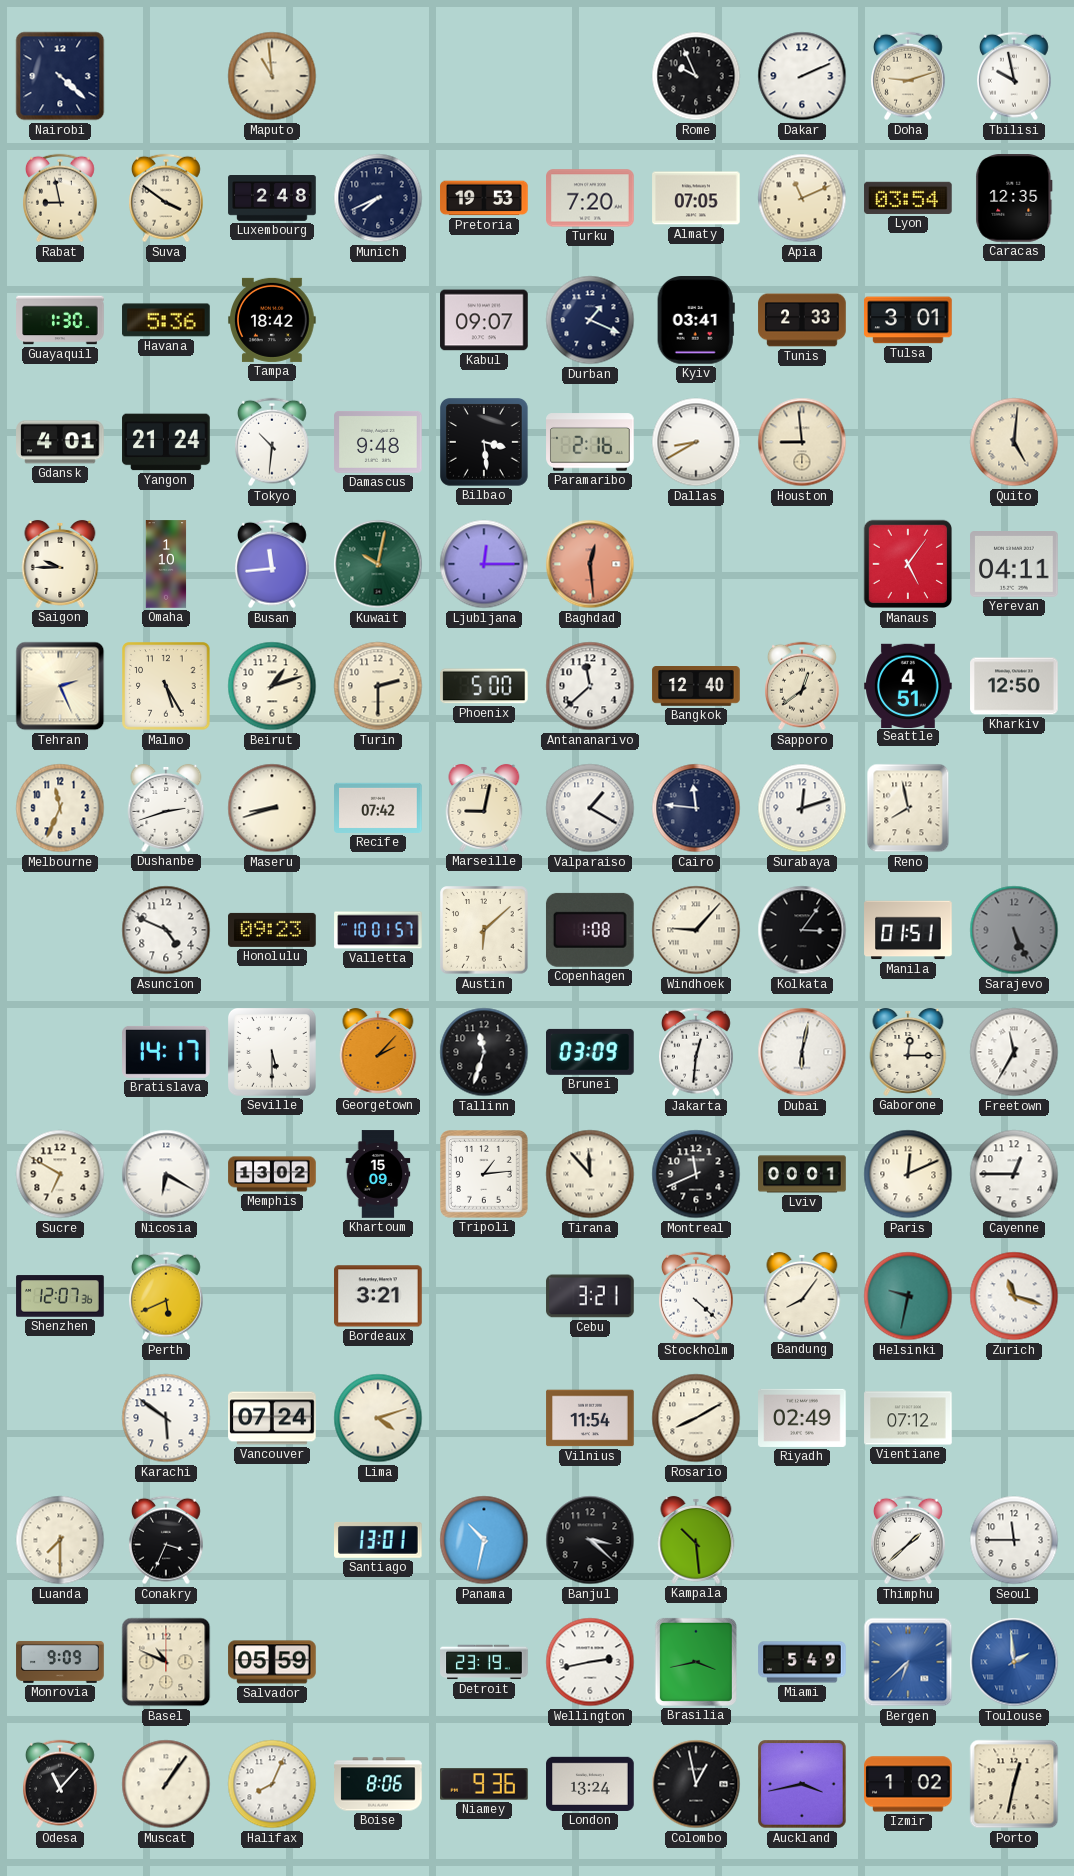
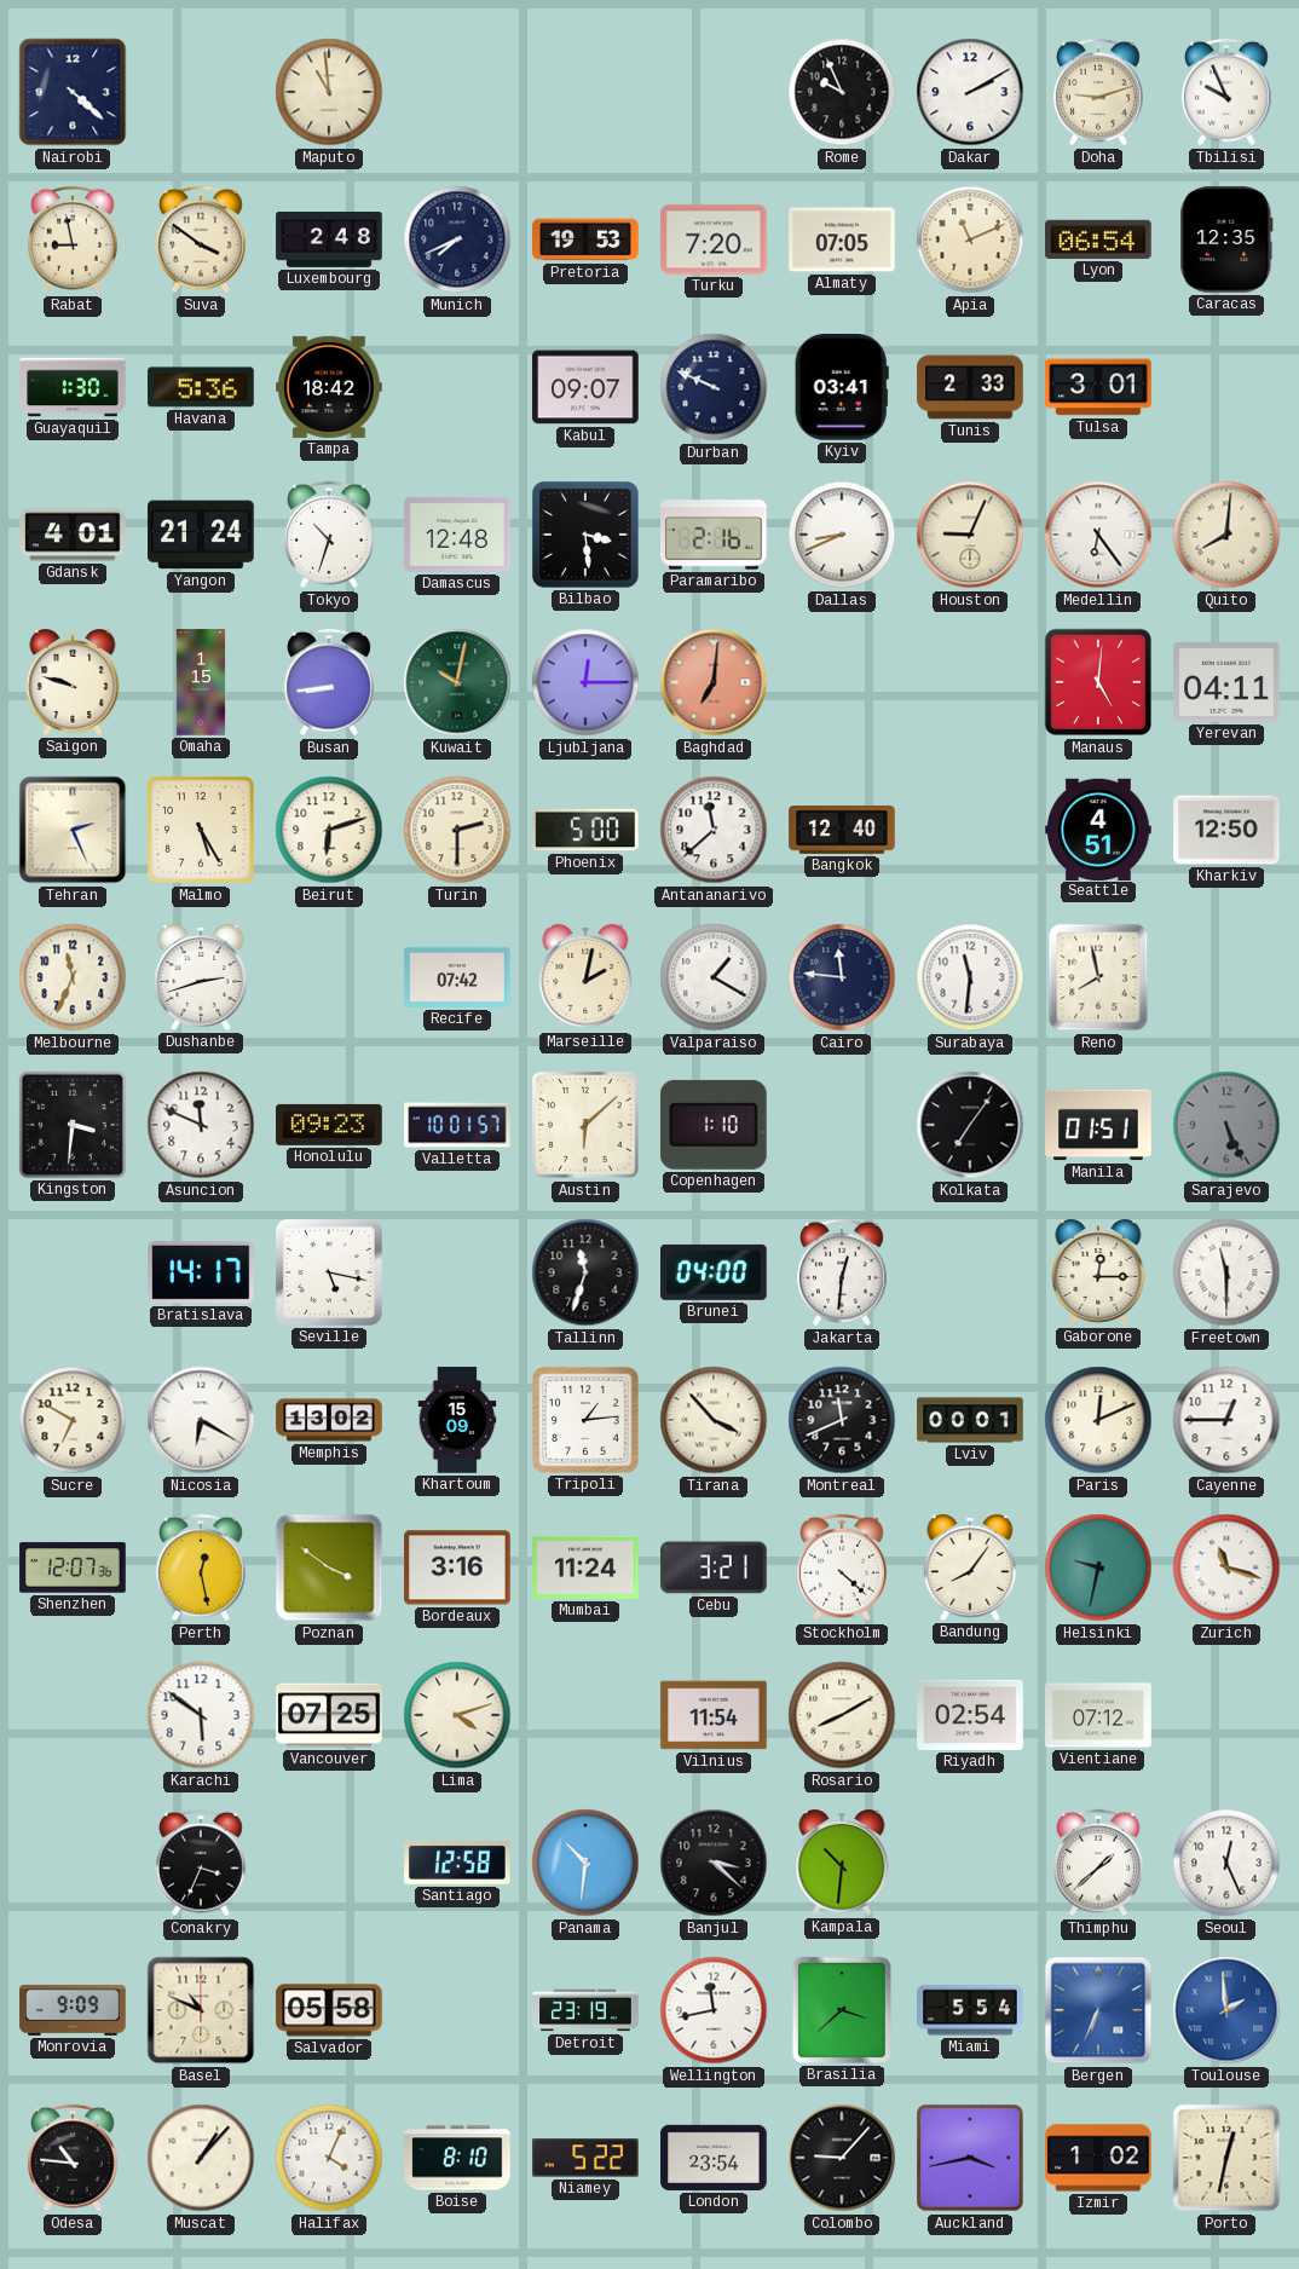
Dakar: 2:11 -> 2:10 (970, 92)
Tbilisi: 9:58 -> 9:56 (1228, 92)
Lyon: 03:54 -> 06:54 (1098, 239)
Durban: 1:19 -> 9:49 (714, 387)
Tokyo: 10:31 -> 10:33 (330, 535)
Damascus: 9:48 -> 12:48 (457, 535)
Dallas: 8:40 -> 8:41 (842, 535)
Houston: 8:59 -> 9:04 (970, 535)
Medellin: none -> 6:24 (1098, 535)
Quito: 5:01 -> 8:01 (1226, 535)
Saigon: 9:45 -> 9:48 (73, 682)
Omaha: 1:10 -> 1:15 (201, 682)
Busan: 11:44 -> 8:44 (330, 682)
Baghdad: 12:29 -> 7:01 (714, 682)
Manaus: 5:06 -> 5:01 (1098, 682)
Beirut: 1:12 -> 6:12 (329, 830)
Sapporo: 12:39 -> none (803, 686)
Maseru: 8:42 -> none (272, 808)
Marseille: 9:02 -> 2:02 (585, 977)
Surabaya: 12:12 -> 11:31 (970, 977)
Kingston: none -> 3:31 (73, 1125)
Asuncion: 4:49 -> 11:49 (201, 1125)
Copenhagen: 1:08 -> 1:10 (714, 1125)
Windhoek: 9:07 -> none (696, 930)
Kolkata: 3:06 -> 7:06 (970, 1125)
Seville: 5:30 -> 5:17 (330, 1274)
Georgetown: 2:07 -> none (378, 1052)
Brunei: 03:09 -> 04:00 (715, 1272)
Dubai: 6:02 -> none (802, 1052)
Freetown: 11:35 -> 11:30 (1226, 1272)
Tirana: 11:53 -> 3:53 (714, 1420)
Perth: 5:41 -> 12:28 (202, 1567)
Poznan: none -> 3:51 (329, 1567)
Bordeaux: 3:21 -> 3:16 (457, 1567)
Mumbai: none -> 11:24 (585, 1567)
Vancouver: 07:24 -> 07:25 (329, 1715)
Riyadh: 02:49 -> 02:54 (970, 1715)
Luanda: 7:30 -> none (60, 1540)
Santiago: 13:01 -> 12:58 (457, 1863)
Panama: 10:32 -> 10:31 (585, 1863)
Kampala: 10:29 -> 10:31 (842, 1863)
Seoul: 11:45 -> 12:26 (1226, 1863)
Salvador: 05:59 -> 05:58 (329, 2010)
Wellington: 2:43 -> 11:43 (714, 2010)
Brasilia: 3:43 -> 3:38 (842, 2010)
Miami: 5:49 -> 5:54 (970, 2010)
Bergen: 6:38 -> 6:34 (1098, 2010)
Odesa: 11:07 -> 10:46 (74, 2158)
Muscat: 1:06 -> 1:07 (201, 2158)
Halifax: 8:04 -> 4:04 (329, 2158)
Boise: 8:06 -> 8:10 (457, 2158)
Niamey: 9:36 -> 5:22 (585, 2158)
London: 13:24 -> 23:54 (714, 2158)
Colombo: 12:58 -> 9:07 (842, 2158)
